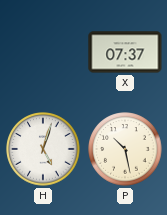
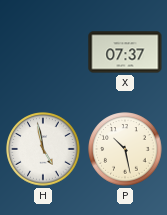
H: 5:03 -> 4:58 (43, 149)
